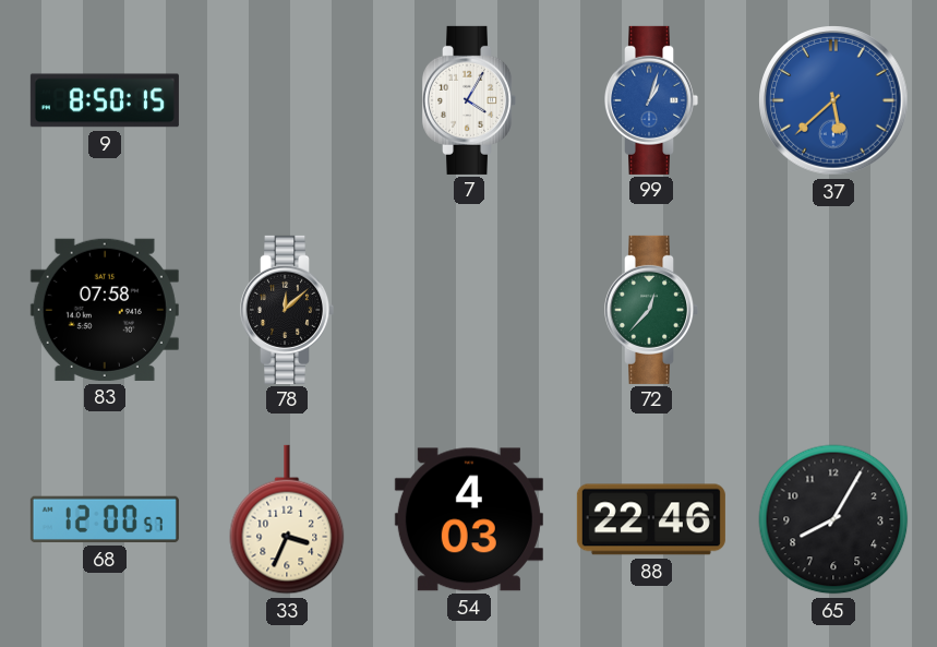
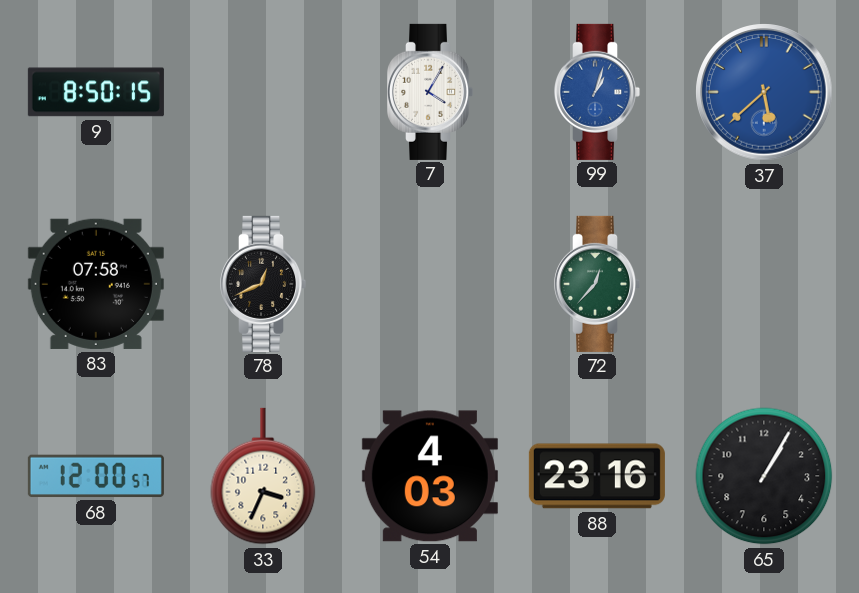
78: 12:08 -> 12:41 (264, 284)
88: 22:46 -> 23:16 (597, 476)
65: 8:05 -> 1:05 (764, 476)
